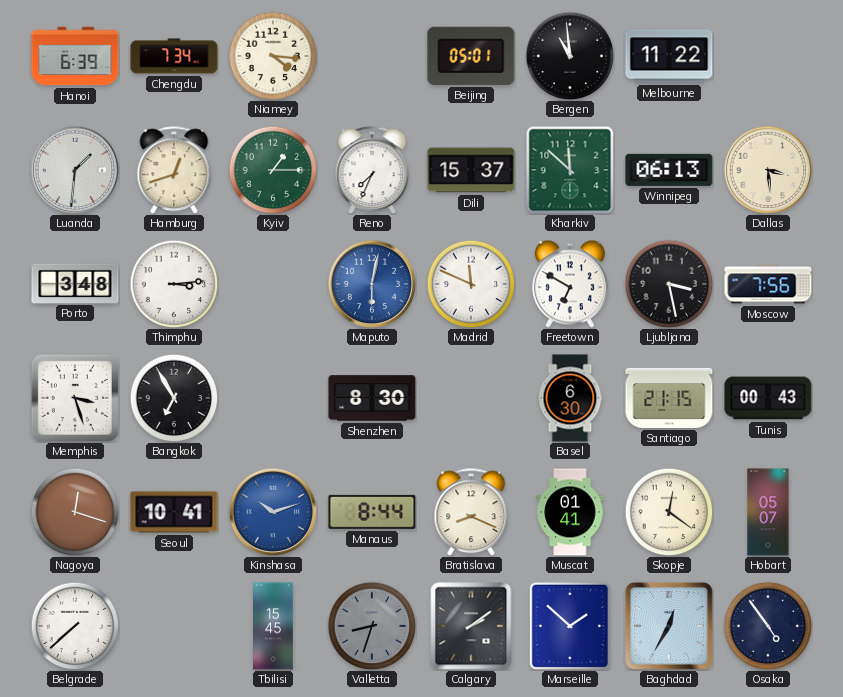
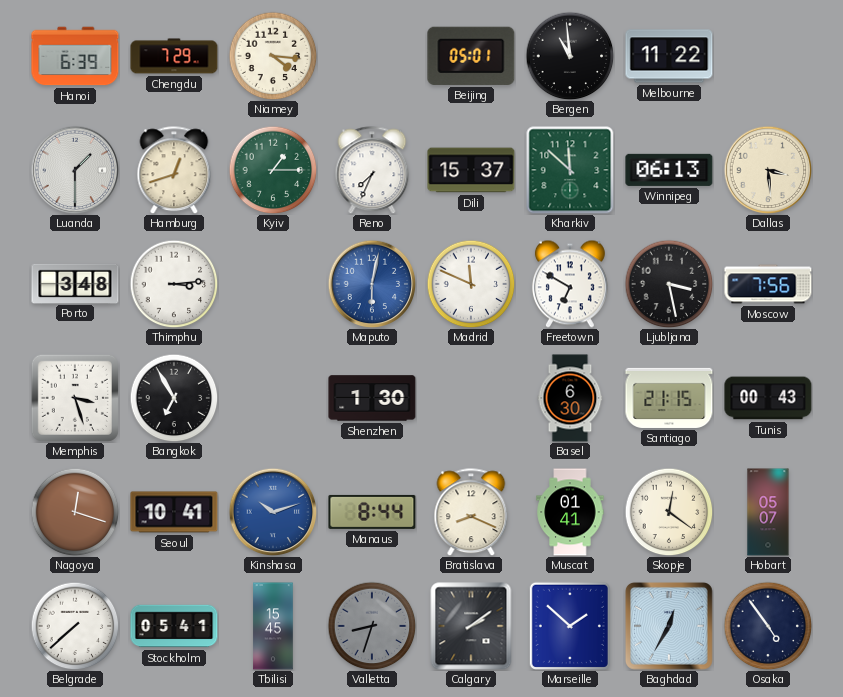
Chengdu: 7:34 -> 7:29 (174, 56)
Luanda: 1:31 -> 1:30 (75, 170)
Shenzhen: 8:30 -> 1:30 (372, 398)
Stockholm: none -> 05:41 (174, 626)
